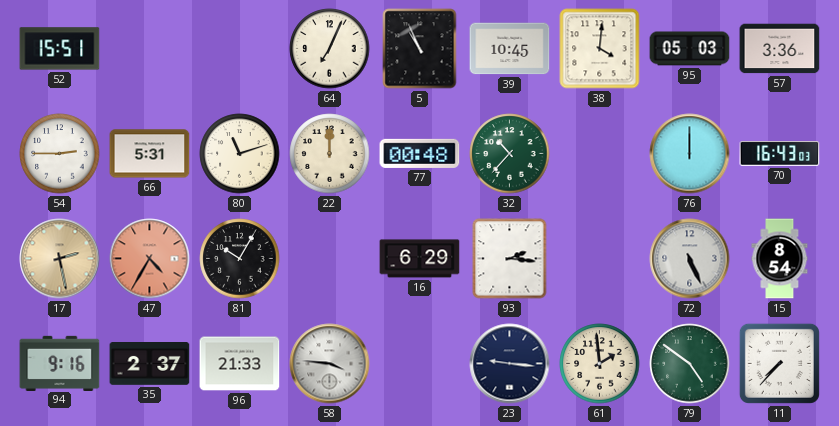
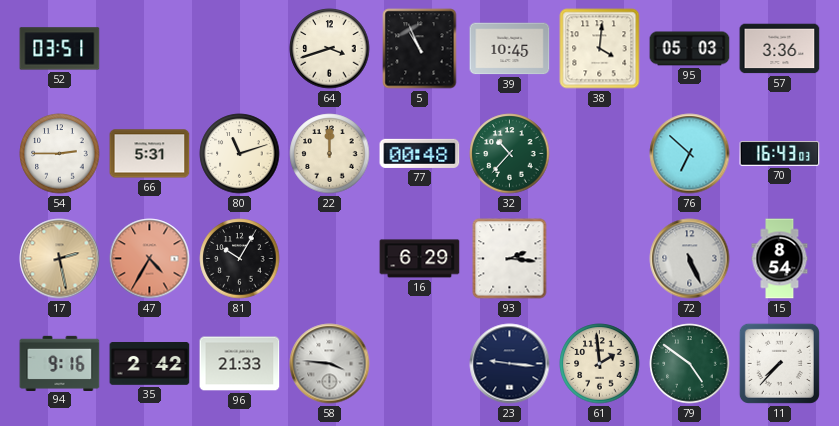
52: 15:51 -> 03:51 (60, 49)
64: 7:04 -> 3:42 (330, 49)
76: 12:00 -> 6:52 (690, 154)
35: 2:37 -> 2:42 (150, 364)
